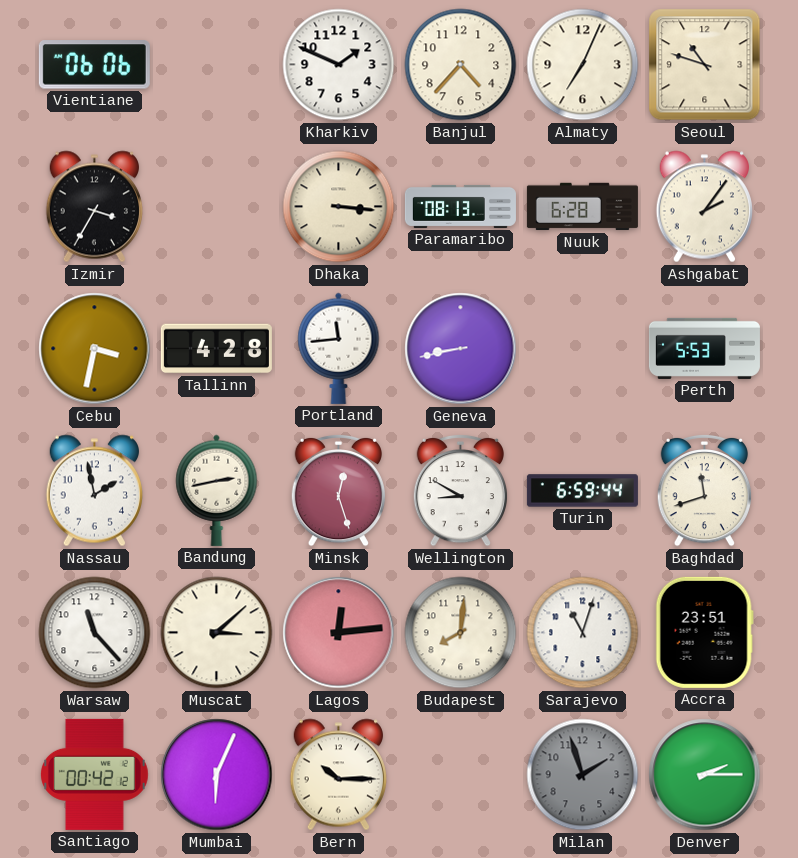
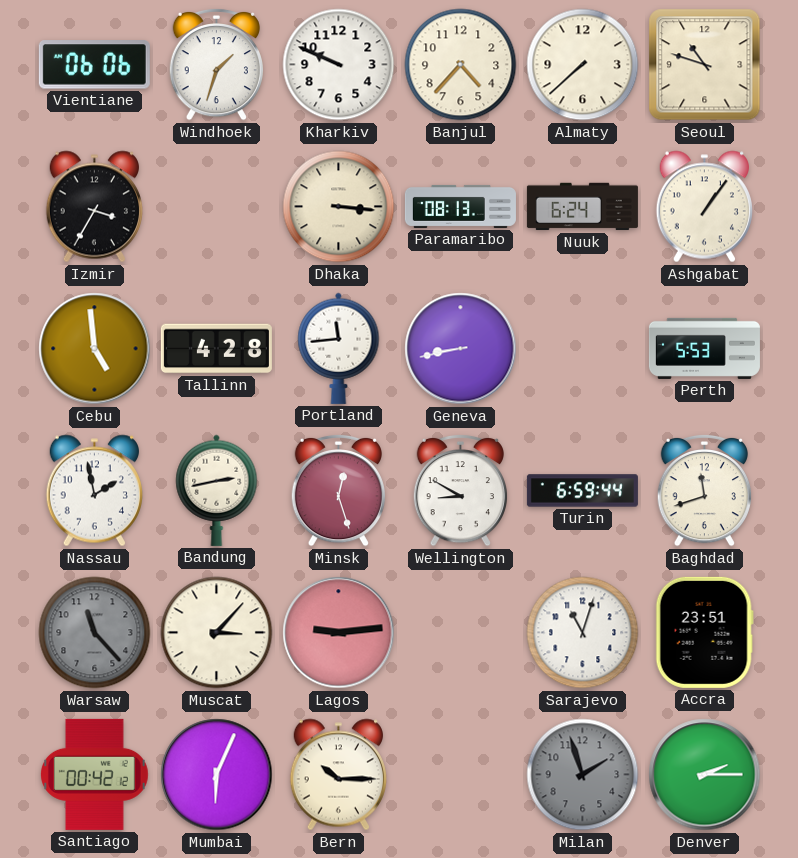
Windhoek: none -> 1:33 (216, 64)
Kharkiv: 1:49 -> 9:49 (339, 65)
Almaty: 7:04 -> 7:38 (583, 65)
Nuuk: 6:28 -> 6:24 (582, 207)
Ashgabat: 2:06 -> 1:06 (704, 207)
Cebu: 3:32 -> 4:59 (95, 349)
Warsaw dial: white -> grey (95, 633)
Muscat: 3:08 -> 3:07 (217, 633)
Lagos: 12:14 -> 9:14 (339, 633)
Budapest: 8:01 -> none (461, 633)
